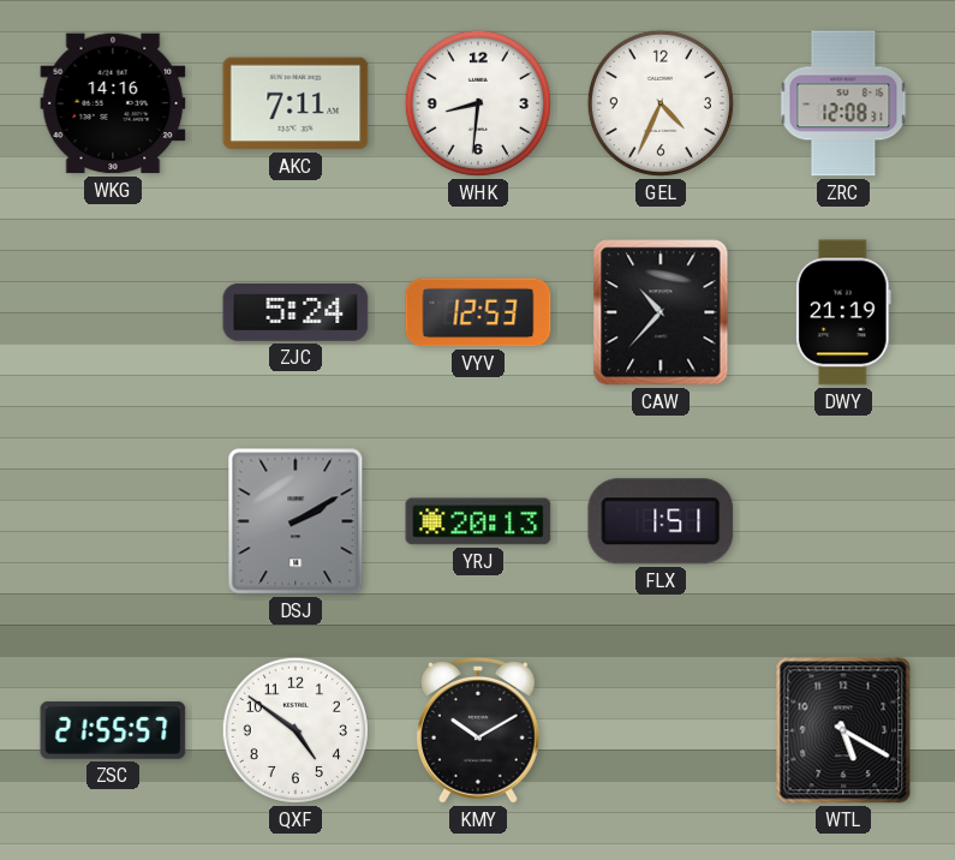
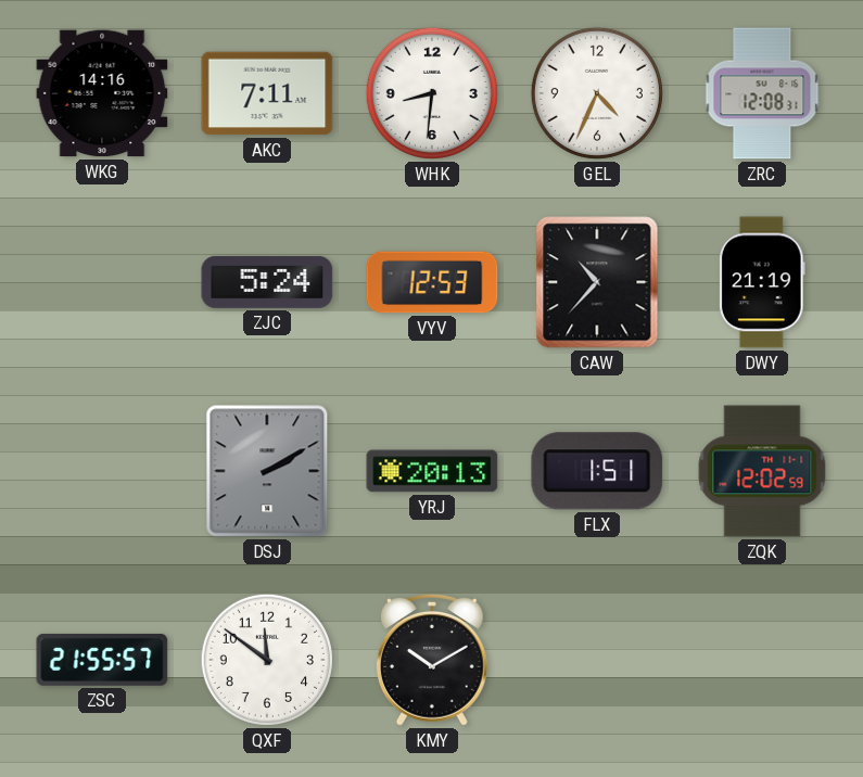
ZQK: none -> 12:02 (762, 471)
QXF: 4:51 -> 11:51 (267, 660)
WTL: 5:20 -> none (843, 730)
